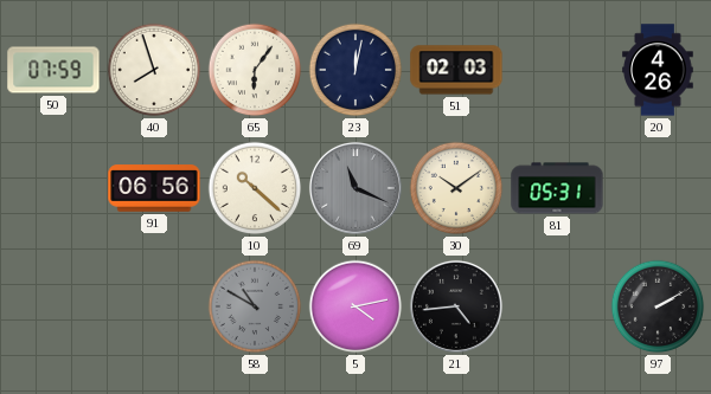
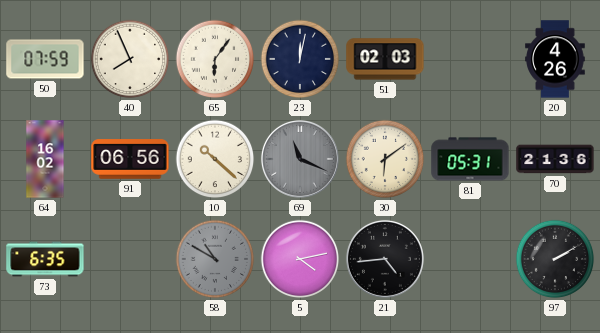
40: 7:57 -> 7:56 (130, 59)
64: none -> 16:02 (45, 159)
30: 10:09 -> 6:09 (385, 159)
70: none -> 21:36 (555, 159)
73: none -> 6:35 (45, 259)
